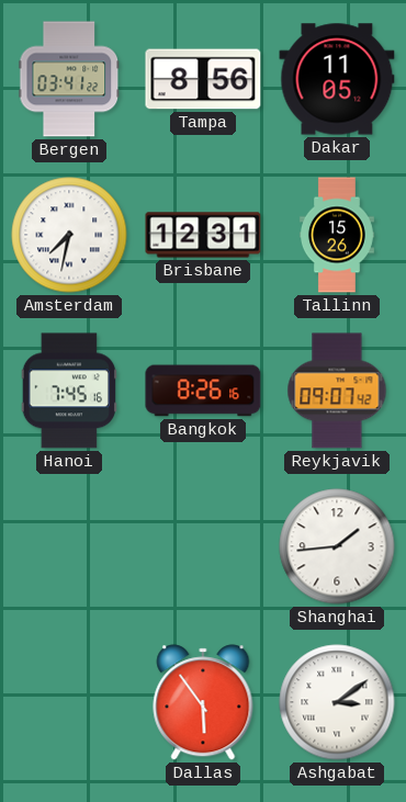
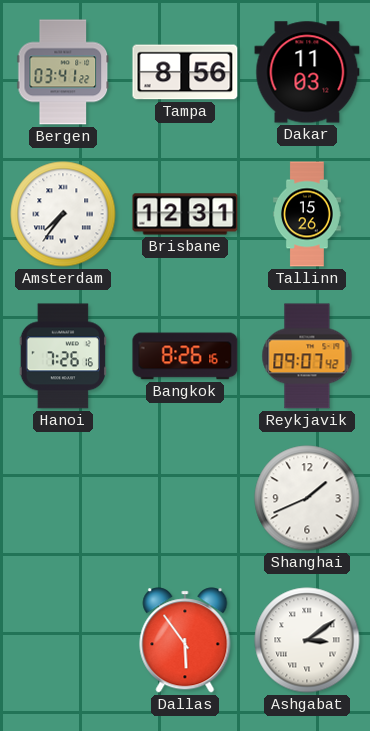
Dakar: 11:05 -> 11:03 (307, 72)
Amsterdam: 7:32 -> 7:36 (63, 214)
Hanoi: 7:45 -> 7:26 (62, 356)
Shanghai: 1:44 -> 1:41 (307, 498)
